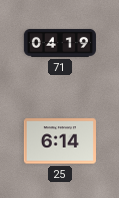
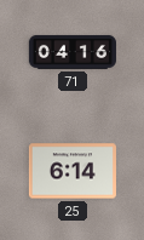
71: 04:19 -> 04:16 (73, 52)
